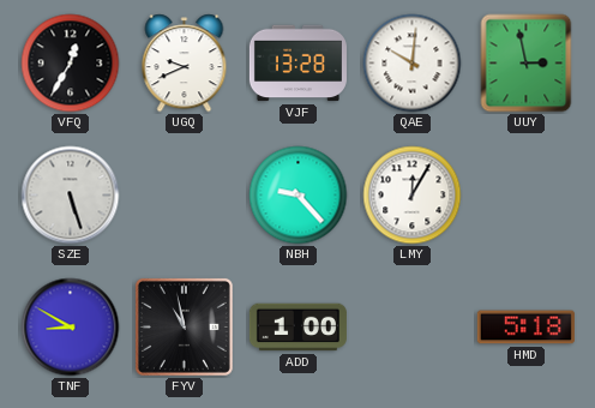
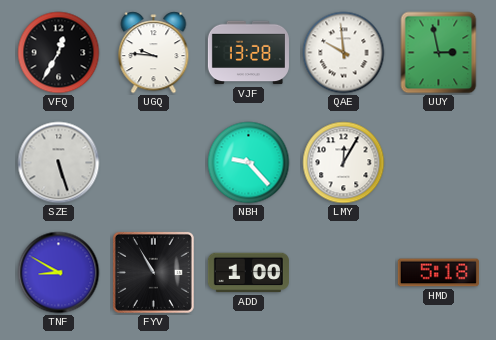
UGQ: 9:41 -> 9:46 (154, 53)
QAE: 10:01 -> 9:59 (344, 53)
FYV: 10:58 -> 10:55 (153, 272)
